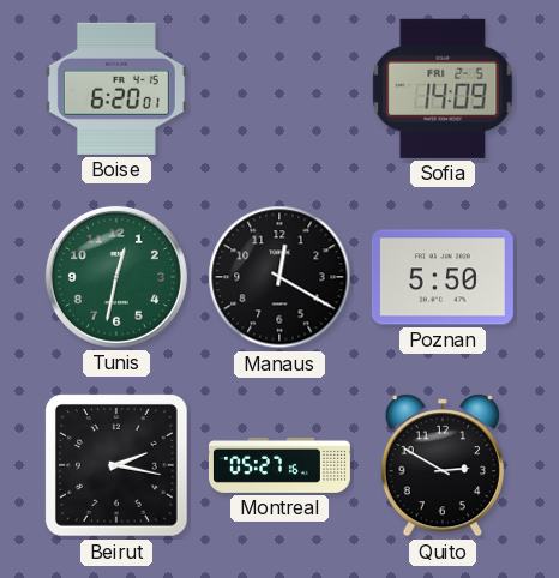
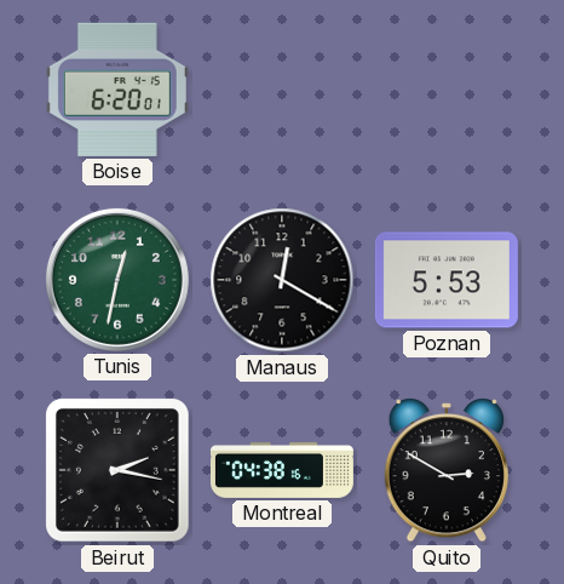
Sofia: 14:09 -> none (443, 89)
Poznan: 5:50 -> 5:53 (447, 280)
Montreal: 05:27 -> 04:38 (282, 470)
